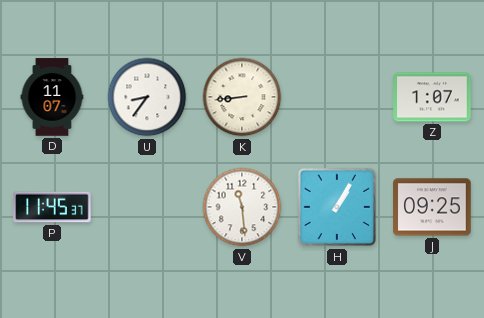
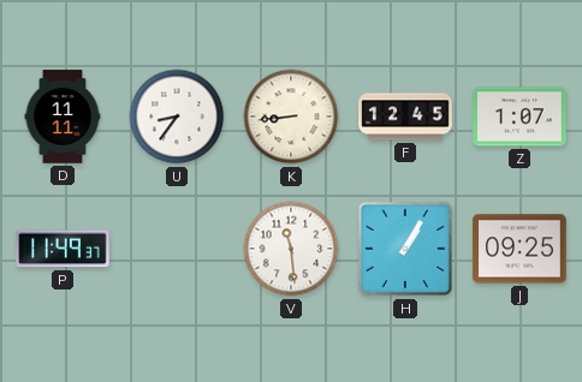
D: 11:07 -> 11:11 (63, 117)
F: none -> 12:45 (405, 117)
P: 11:45 -> 11:49 (63, 249)
